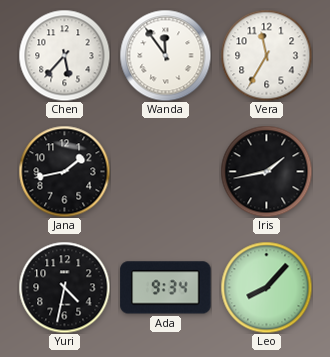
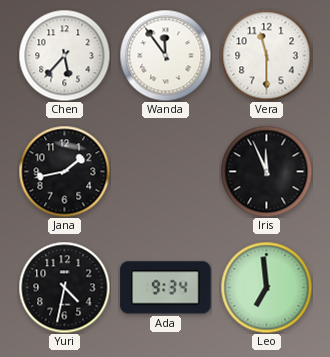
Vera: 11:35 -> 11:30 (266, 55)
Iris: 1:43 -> 11:56 (266, 171)
Leo: 8:07 -> 6:59 (266, 287)
